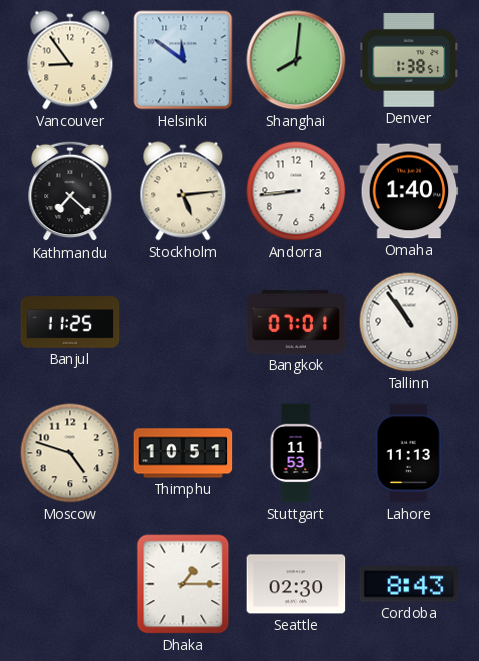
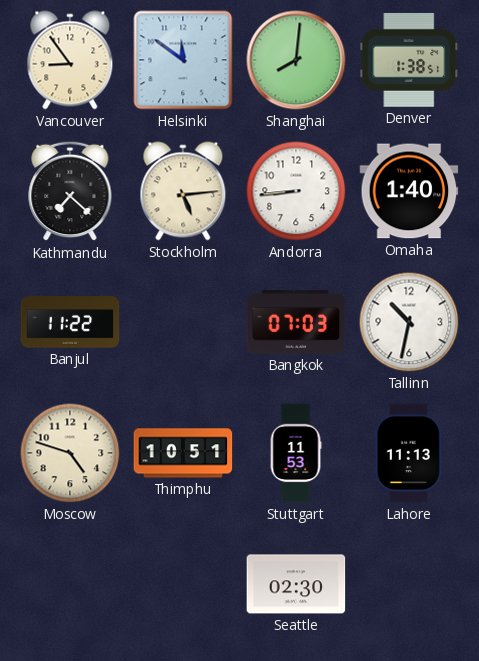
Banjul: 11:25 -> 11:22 (70, 322)
Bangkok: 07:01 -> 07:03 (296, 322)
Tallinn: 10:54 -> 10:32 (409, 322)
Dhaka: 1:15 -> none (183, 584)
Cordoba: 8:43 -> none (409, 584)
